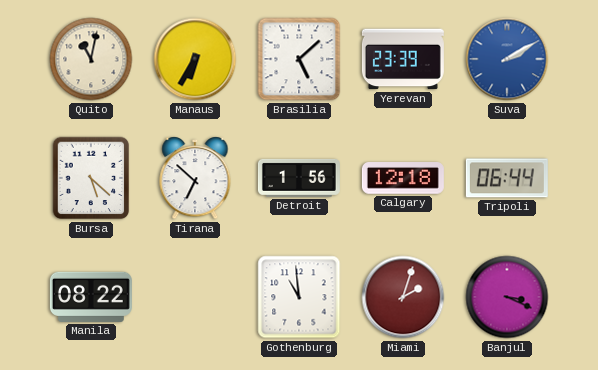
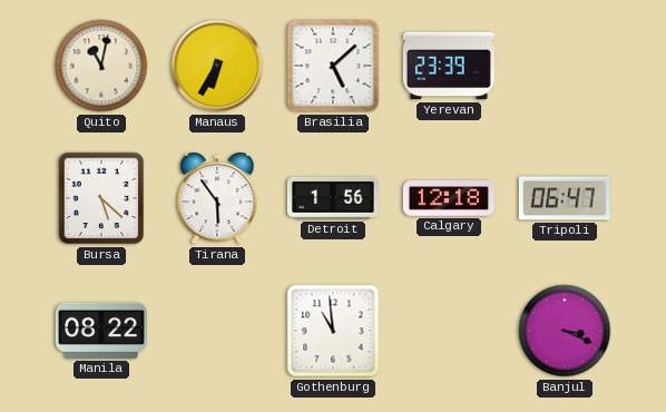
Suva: 2:10 -> none (507, 59)
Tirana: 6:52 -> 5:54 (217, 198)
Tripoli: 06:44 -> 06:47 (565, 198)
Miami: 2:03 -> none (403, 297)
